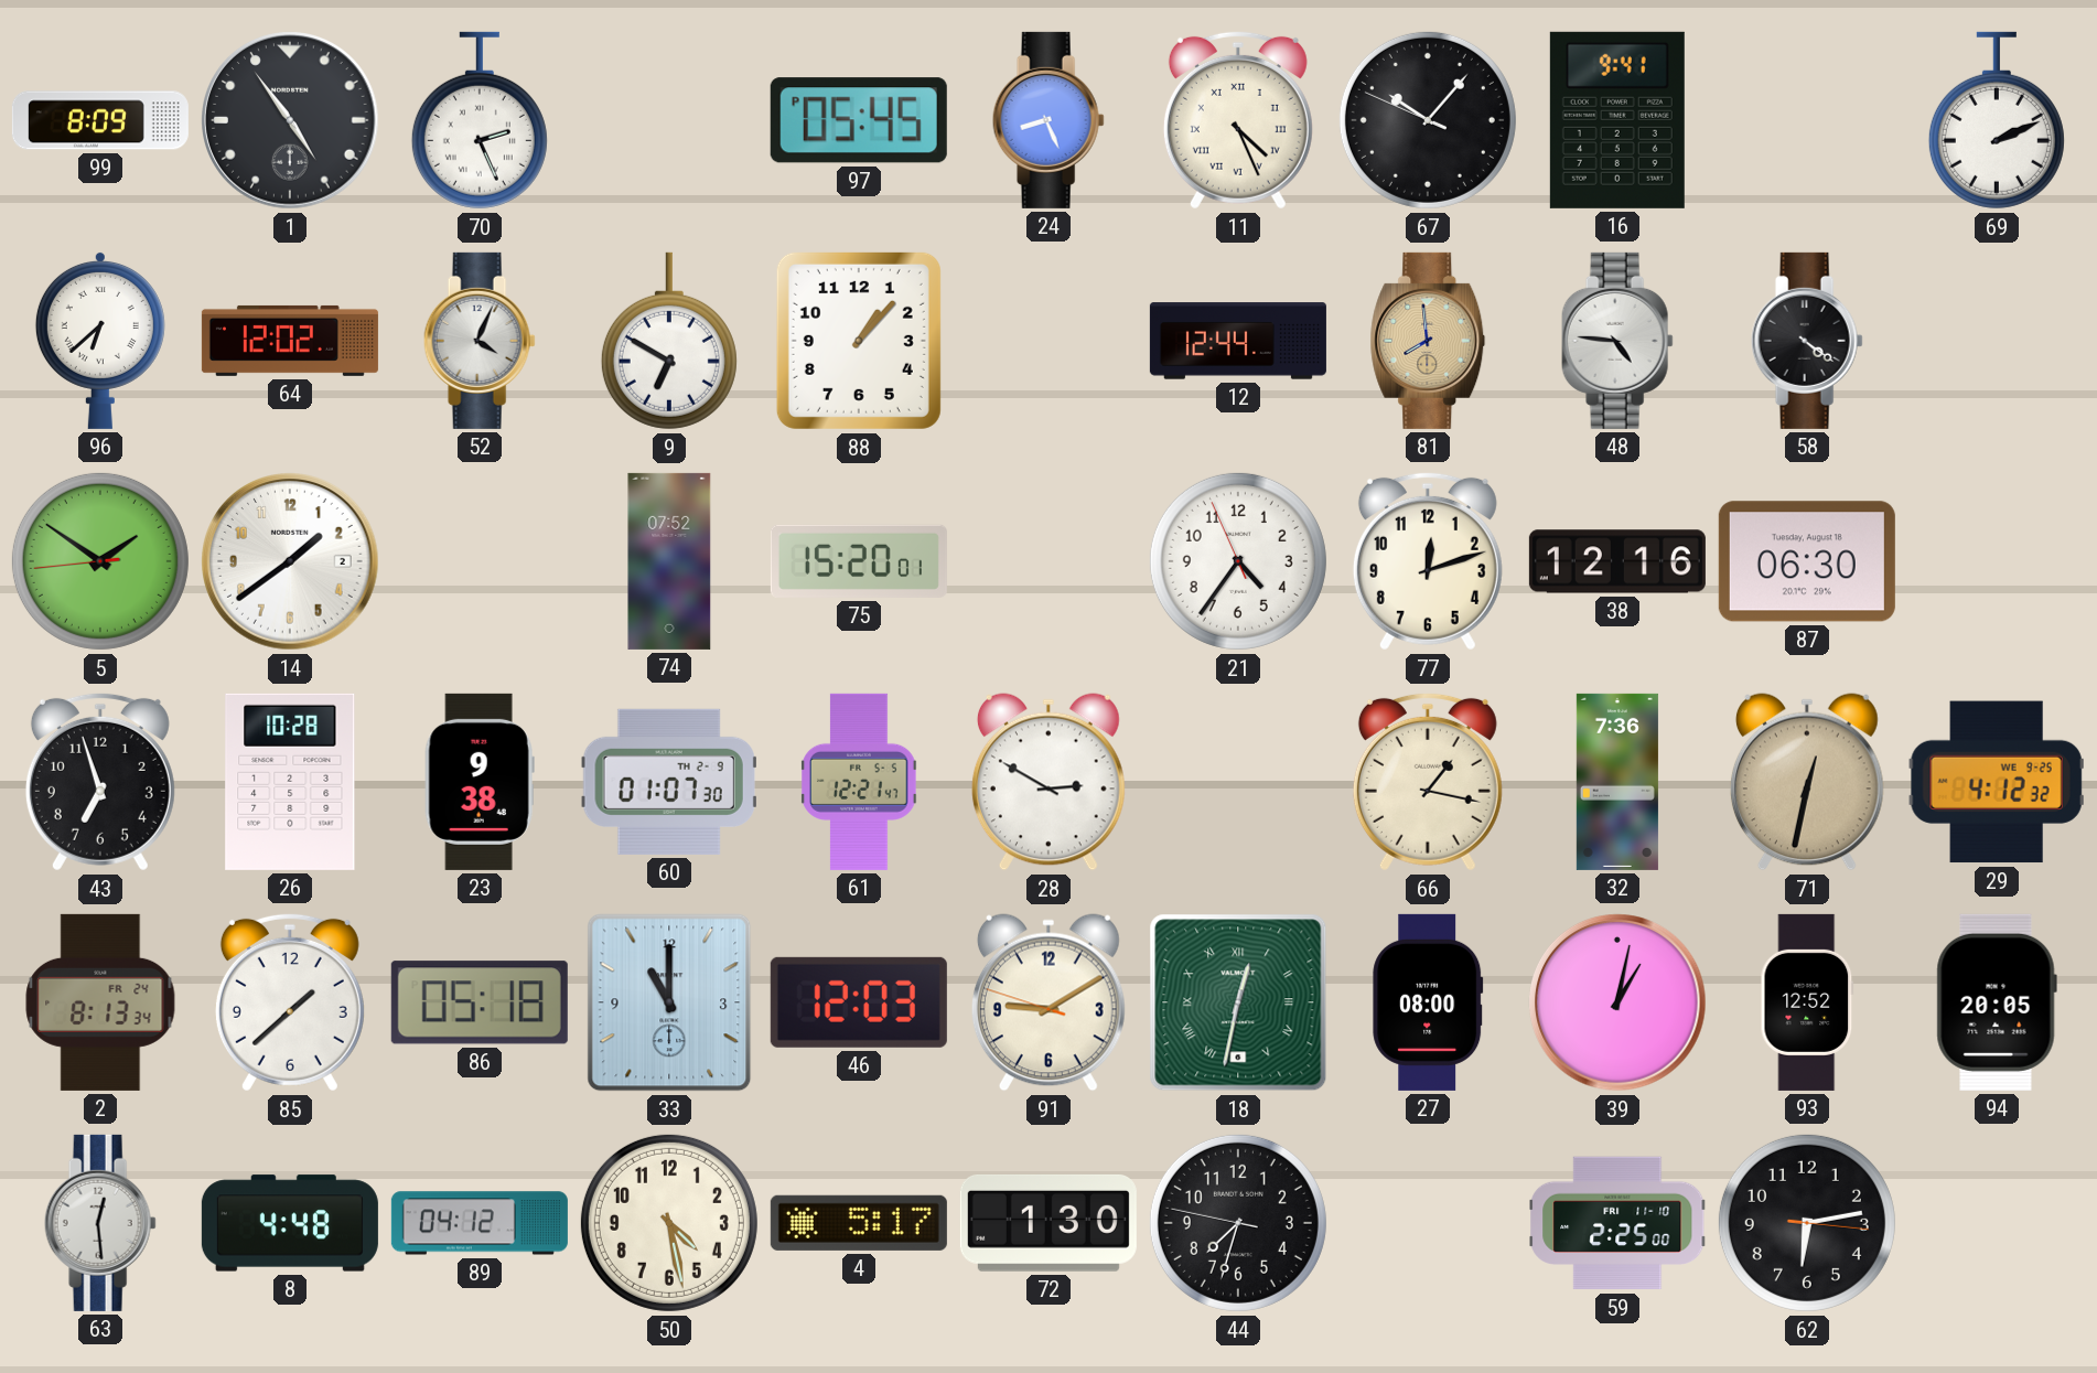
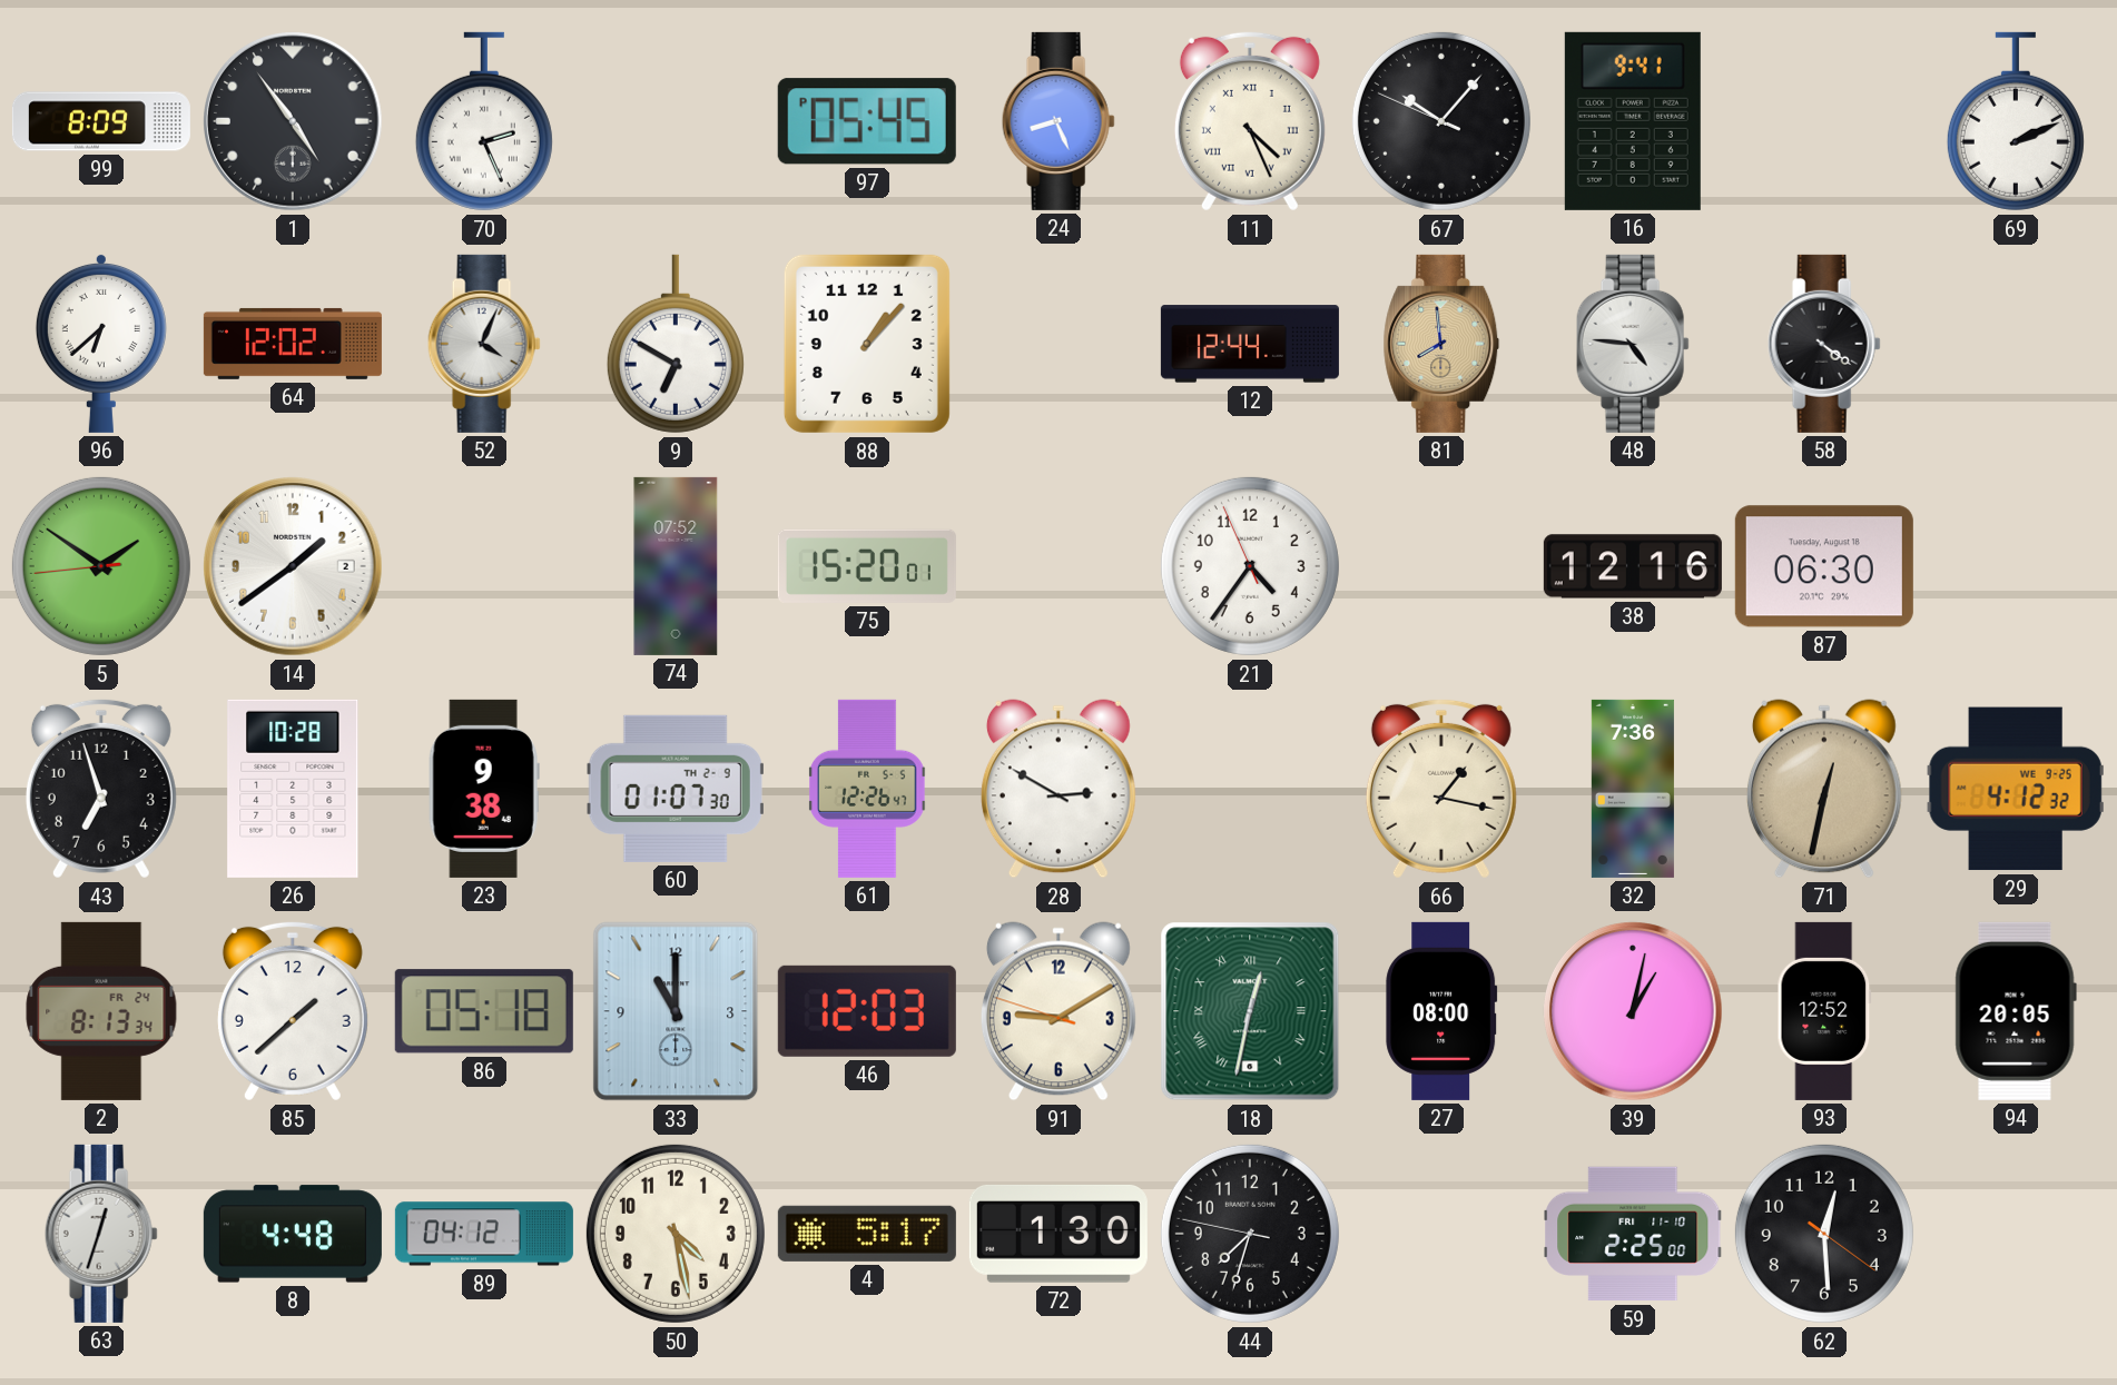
77: 12:12 -> none (1428, 561)
61: 12:21 -> 12:26 (868, 789)
63: 12:29 -> 12:33 (101, 1234)
62: 6:13 -> 12:29 (1824, 1234)
